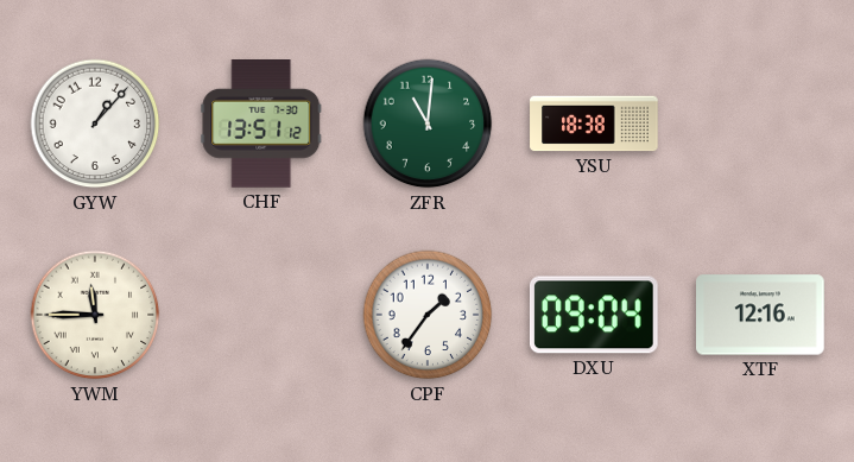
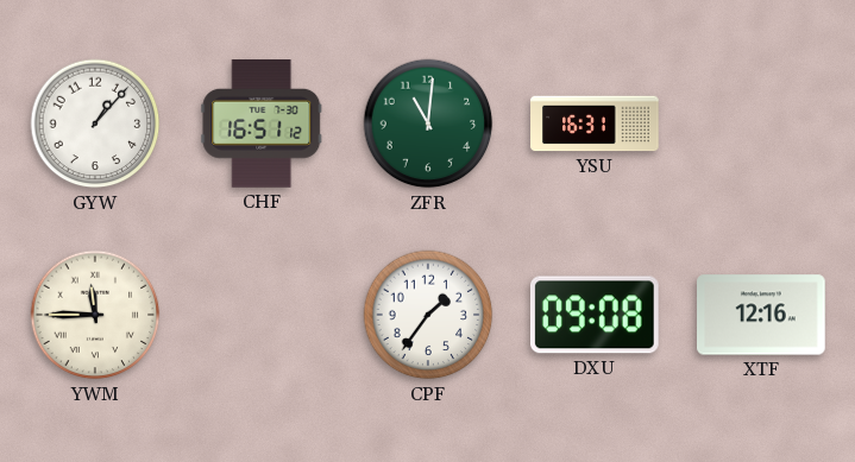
CHF: 13:51 -> 16:51 (262, 125)
YSU: 18:38 -> 16:31 (595, 124)
DXU: 09:04 -> 09:08 (596, 315)
